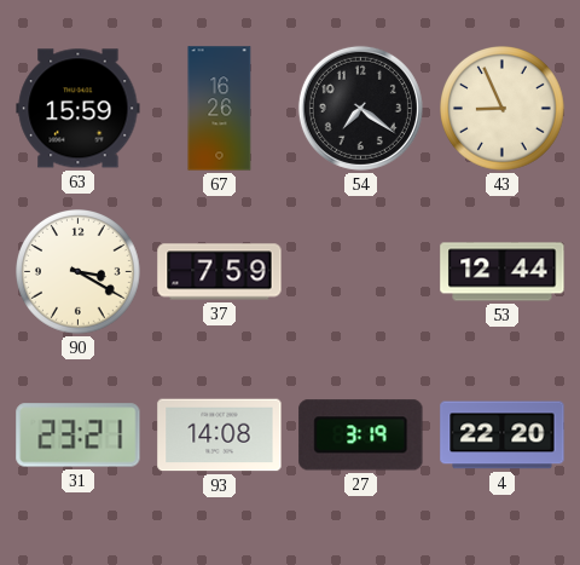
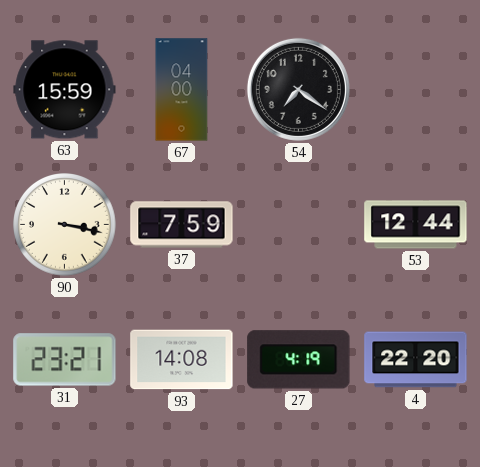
67: 16:26 -> 04:00 (182, 90)
43: 8:56 -> none (503, 109)
90: 3:20 -> 3:17 (65, 225)
27: 3:19 -> 4:19 (299, 360)
